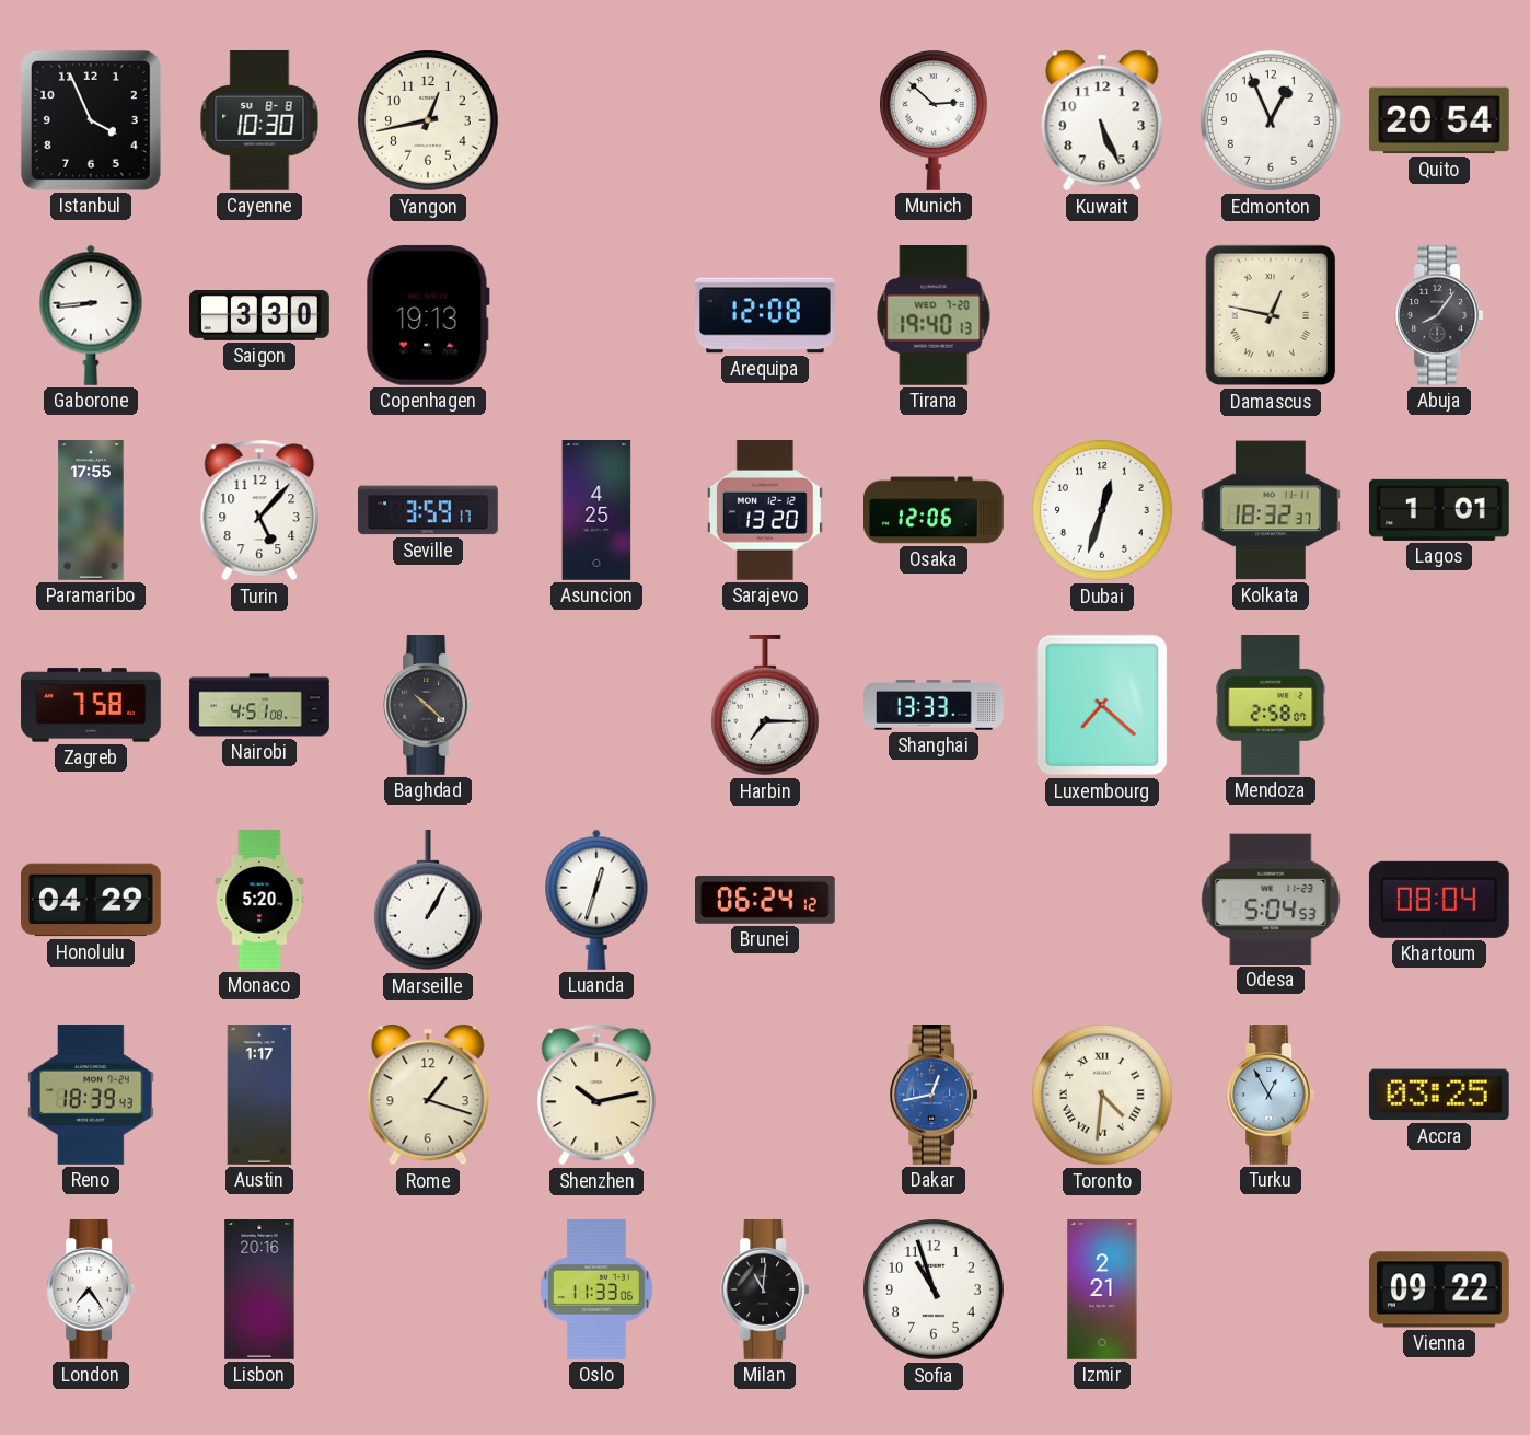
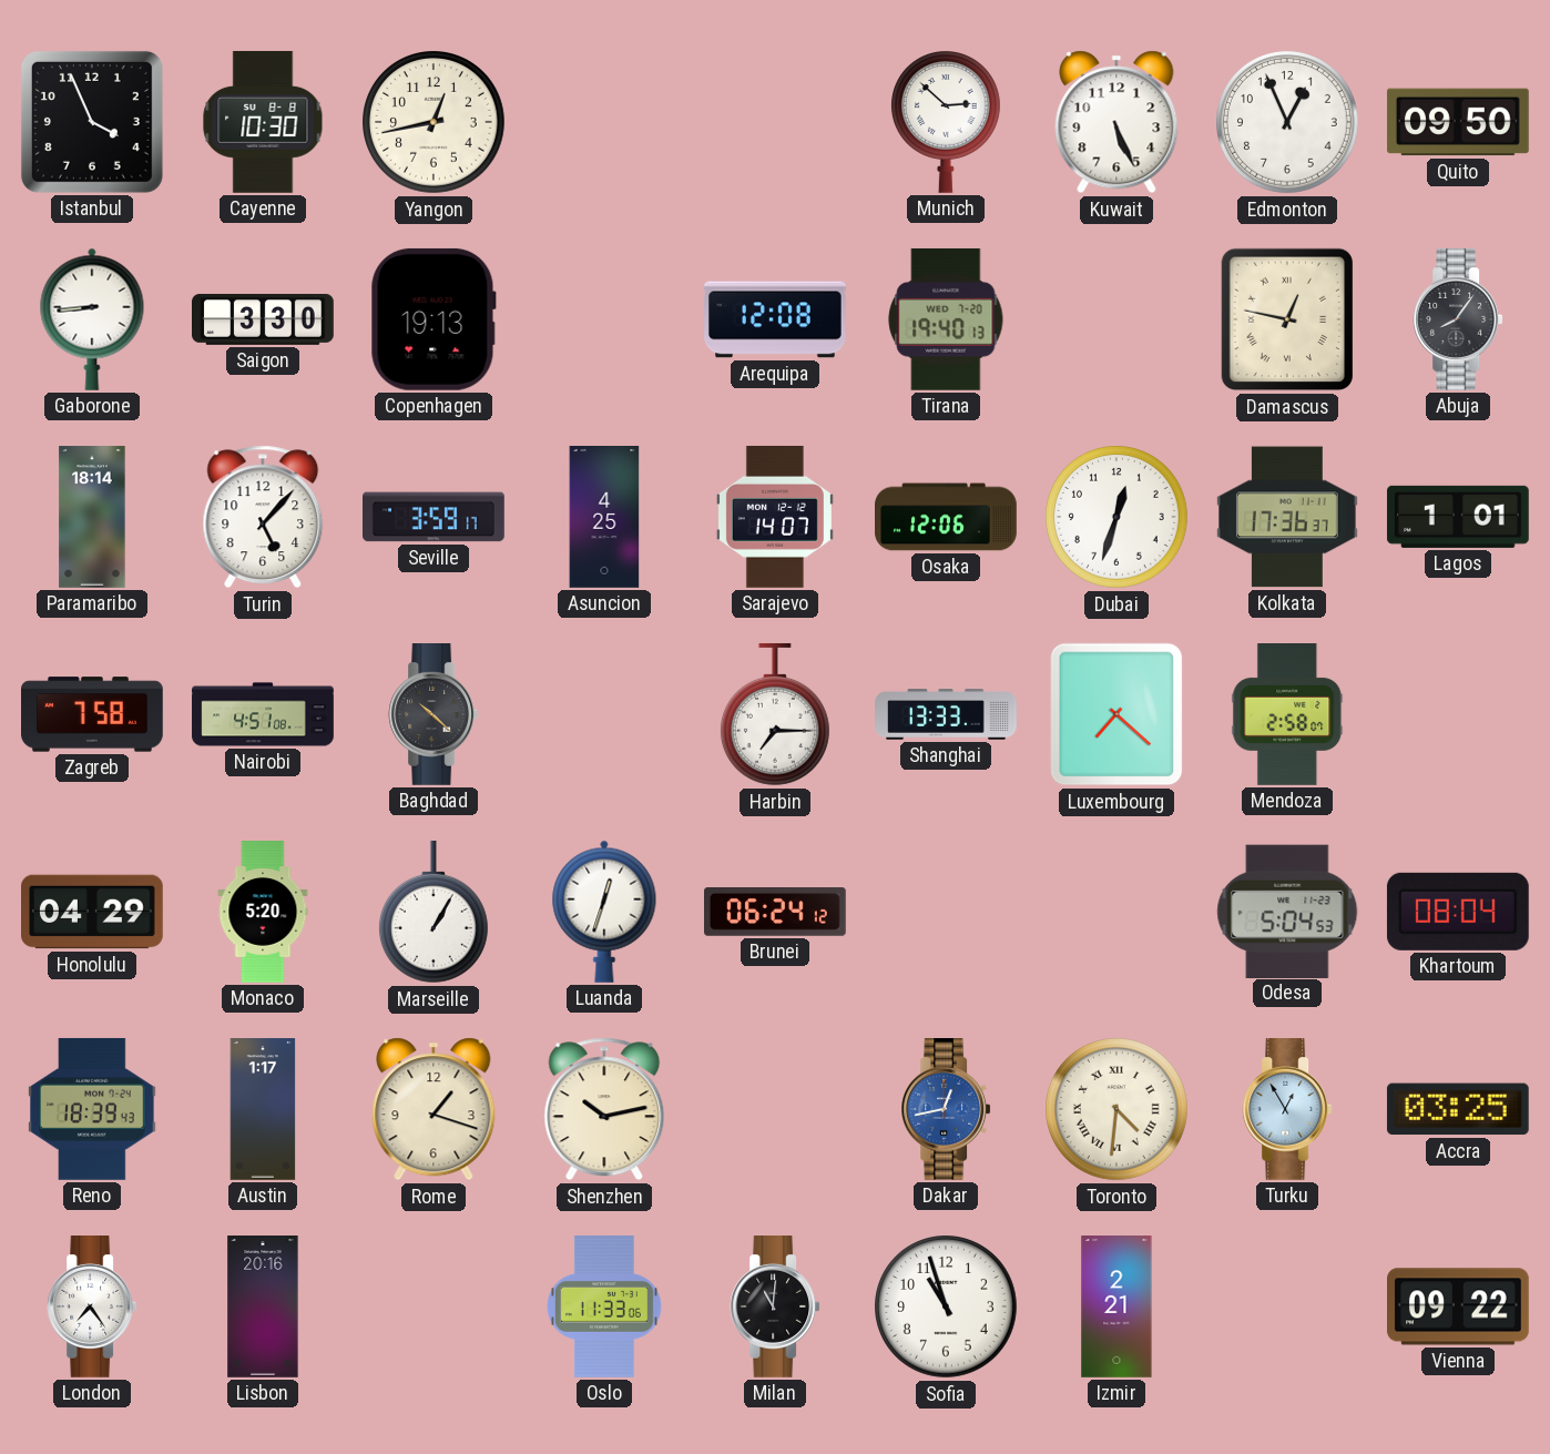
Quito: 20:54 -> 09:50 (1458, 122)
Paramaribo: 17:55 -> 18:14 (92, 517)
Sarajevo: 13:20 -> 14:07 (775, 517)
Kolkata: 18:32 -> 17:36 (1287, 517)
